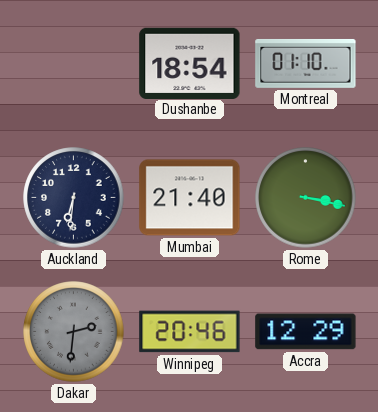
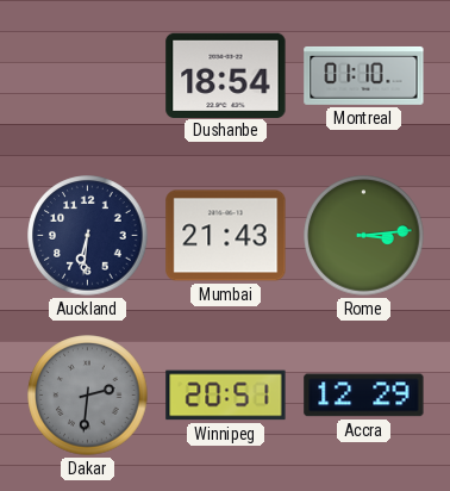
Mumbai: 21:40 -> 21:43 (226, 236)
Rome: 3:17 -> 3:14 (364, 236)
Winnipeg: 20:46 -> 20:51 (226, 396)
